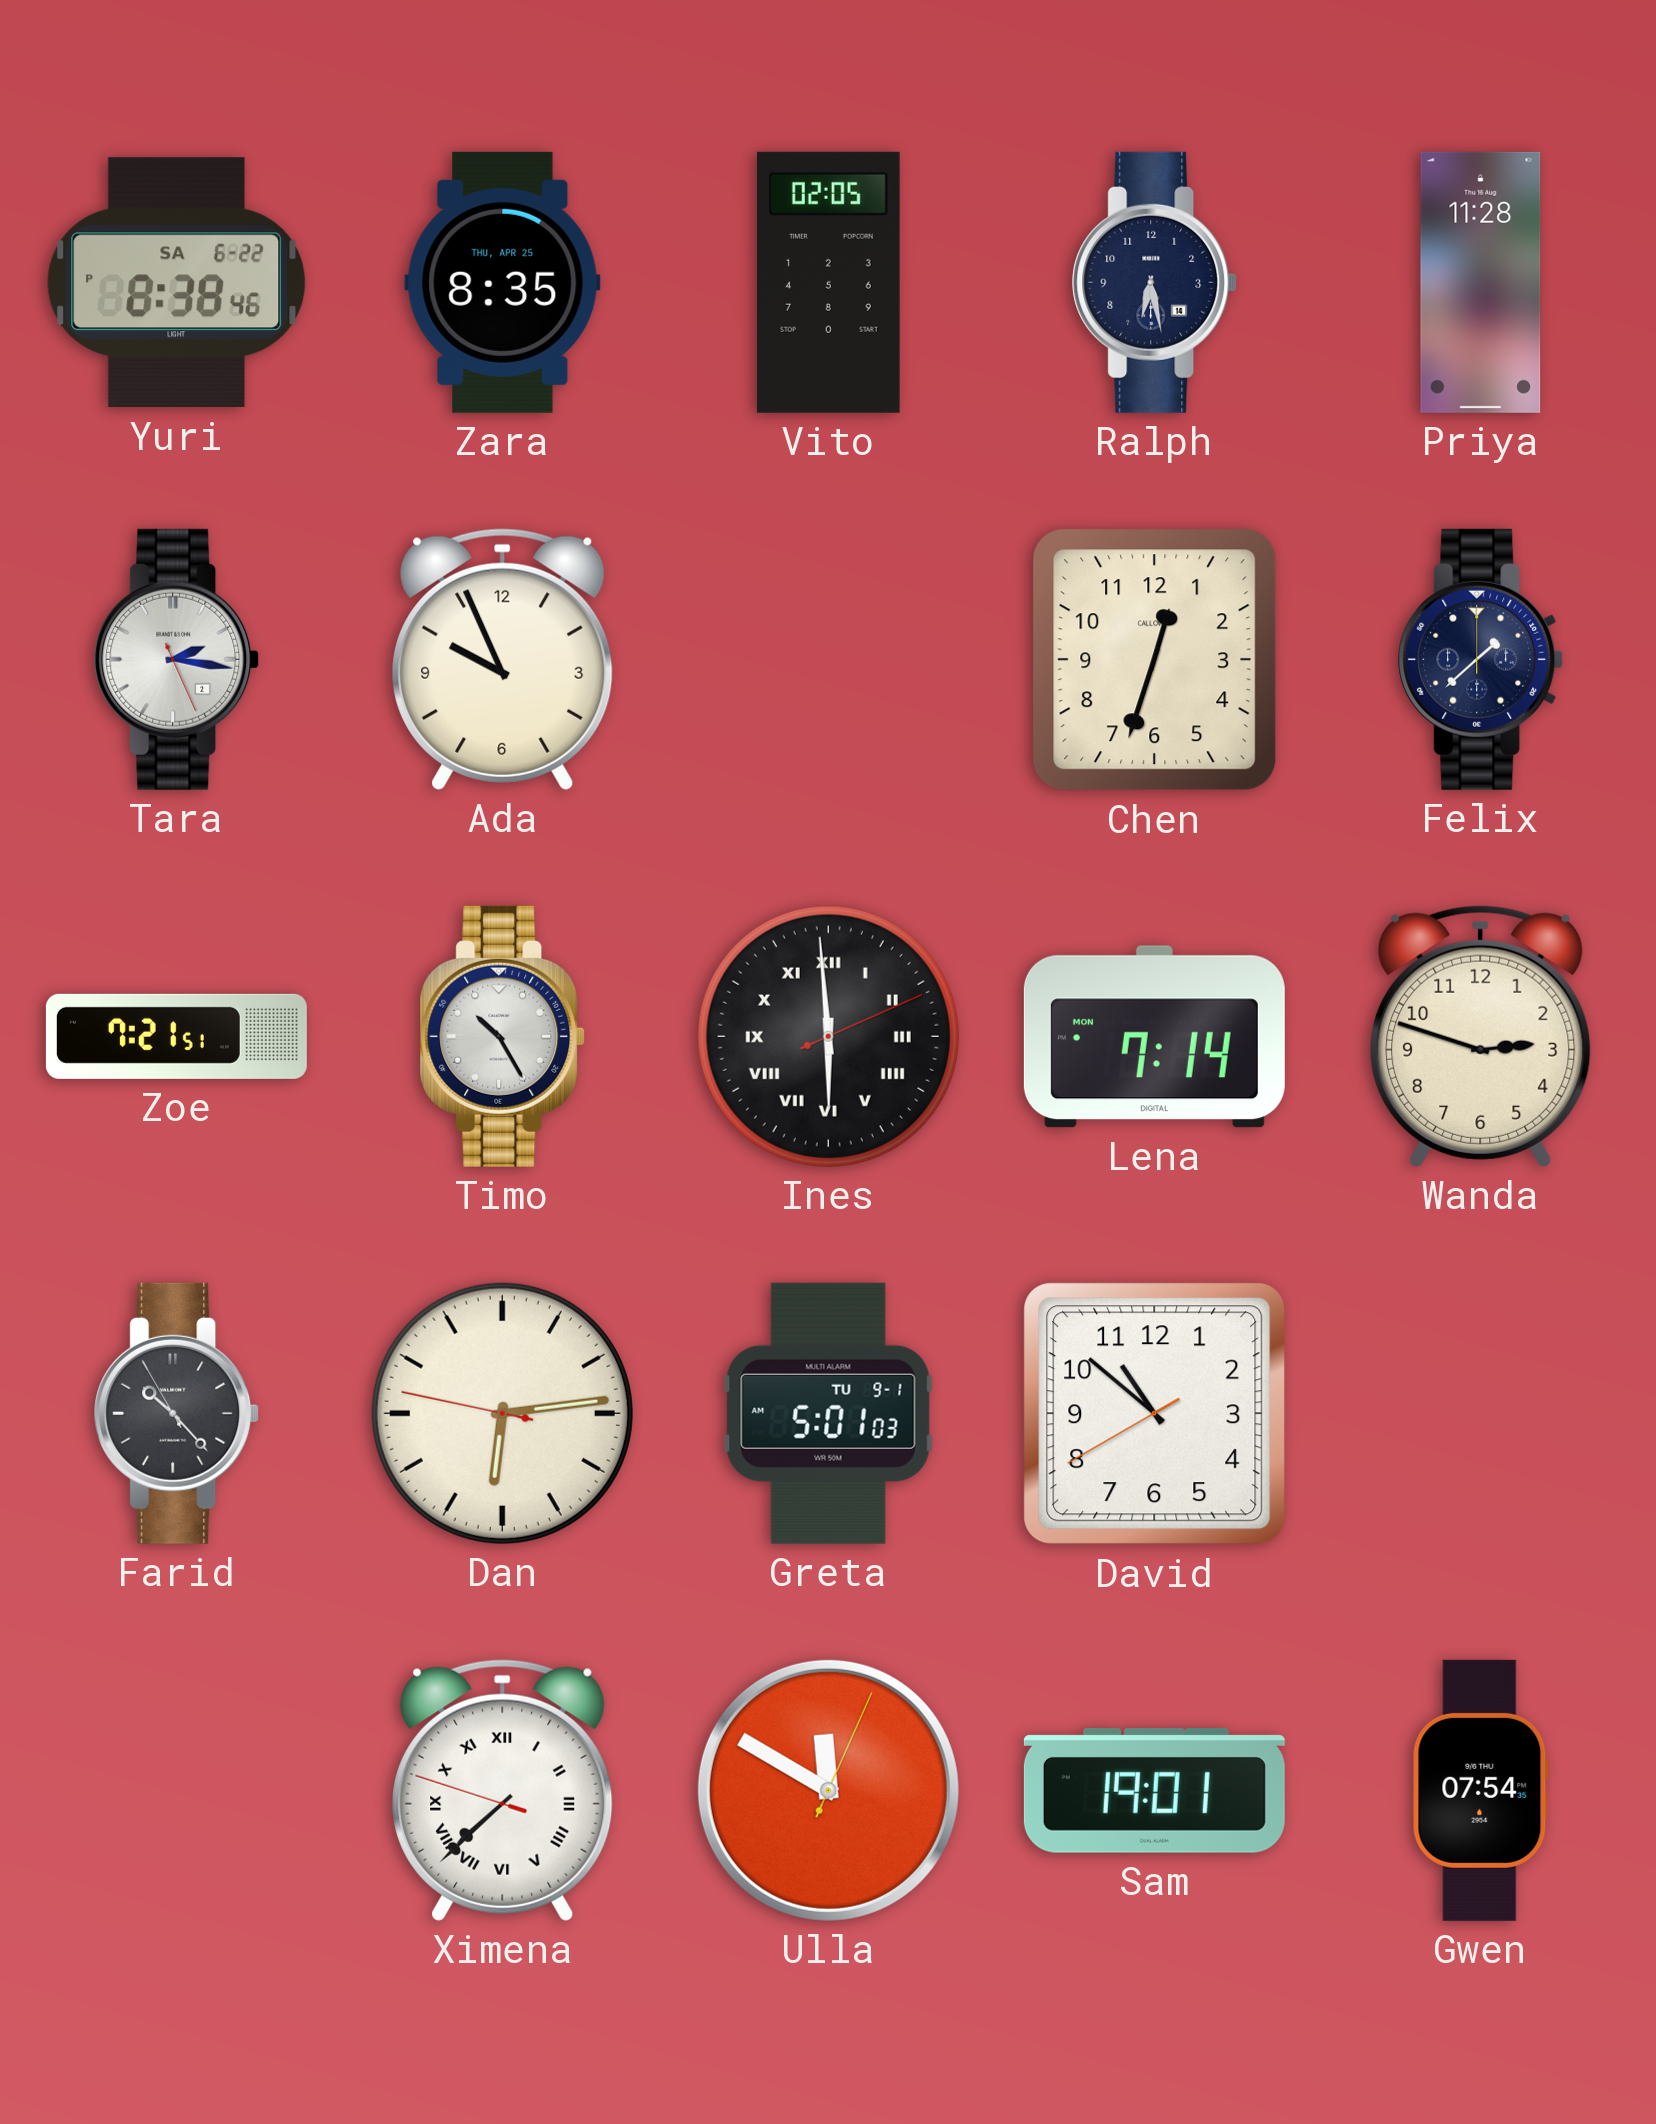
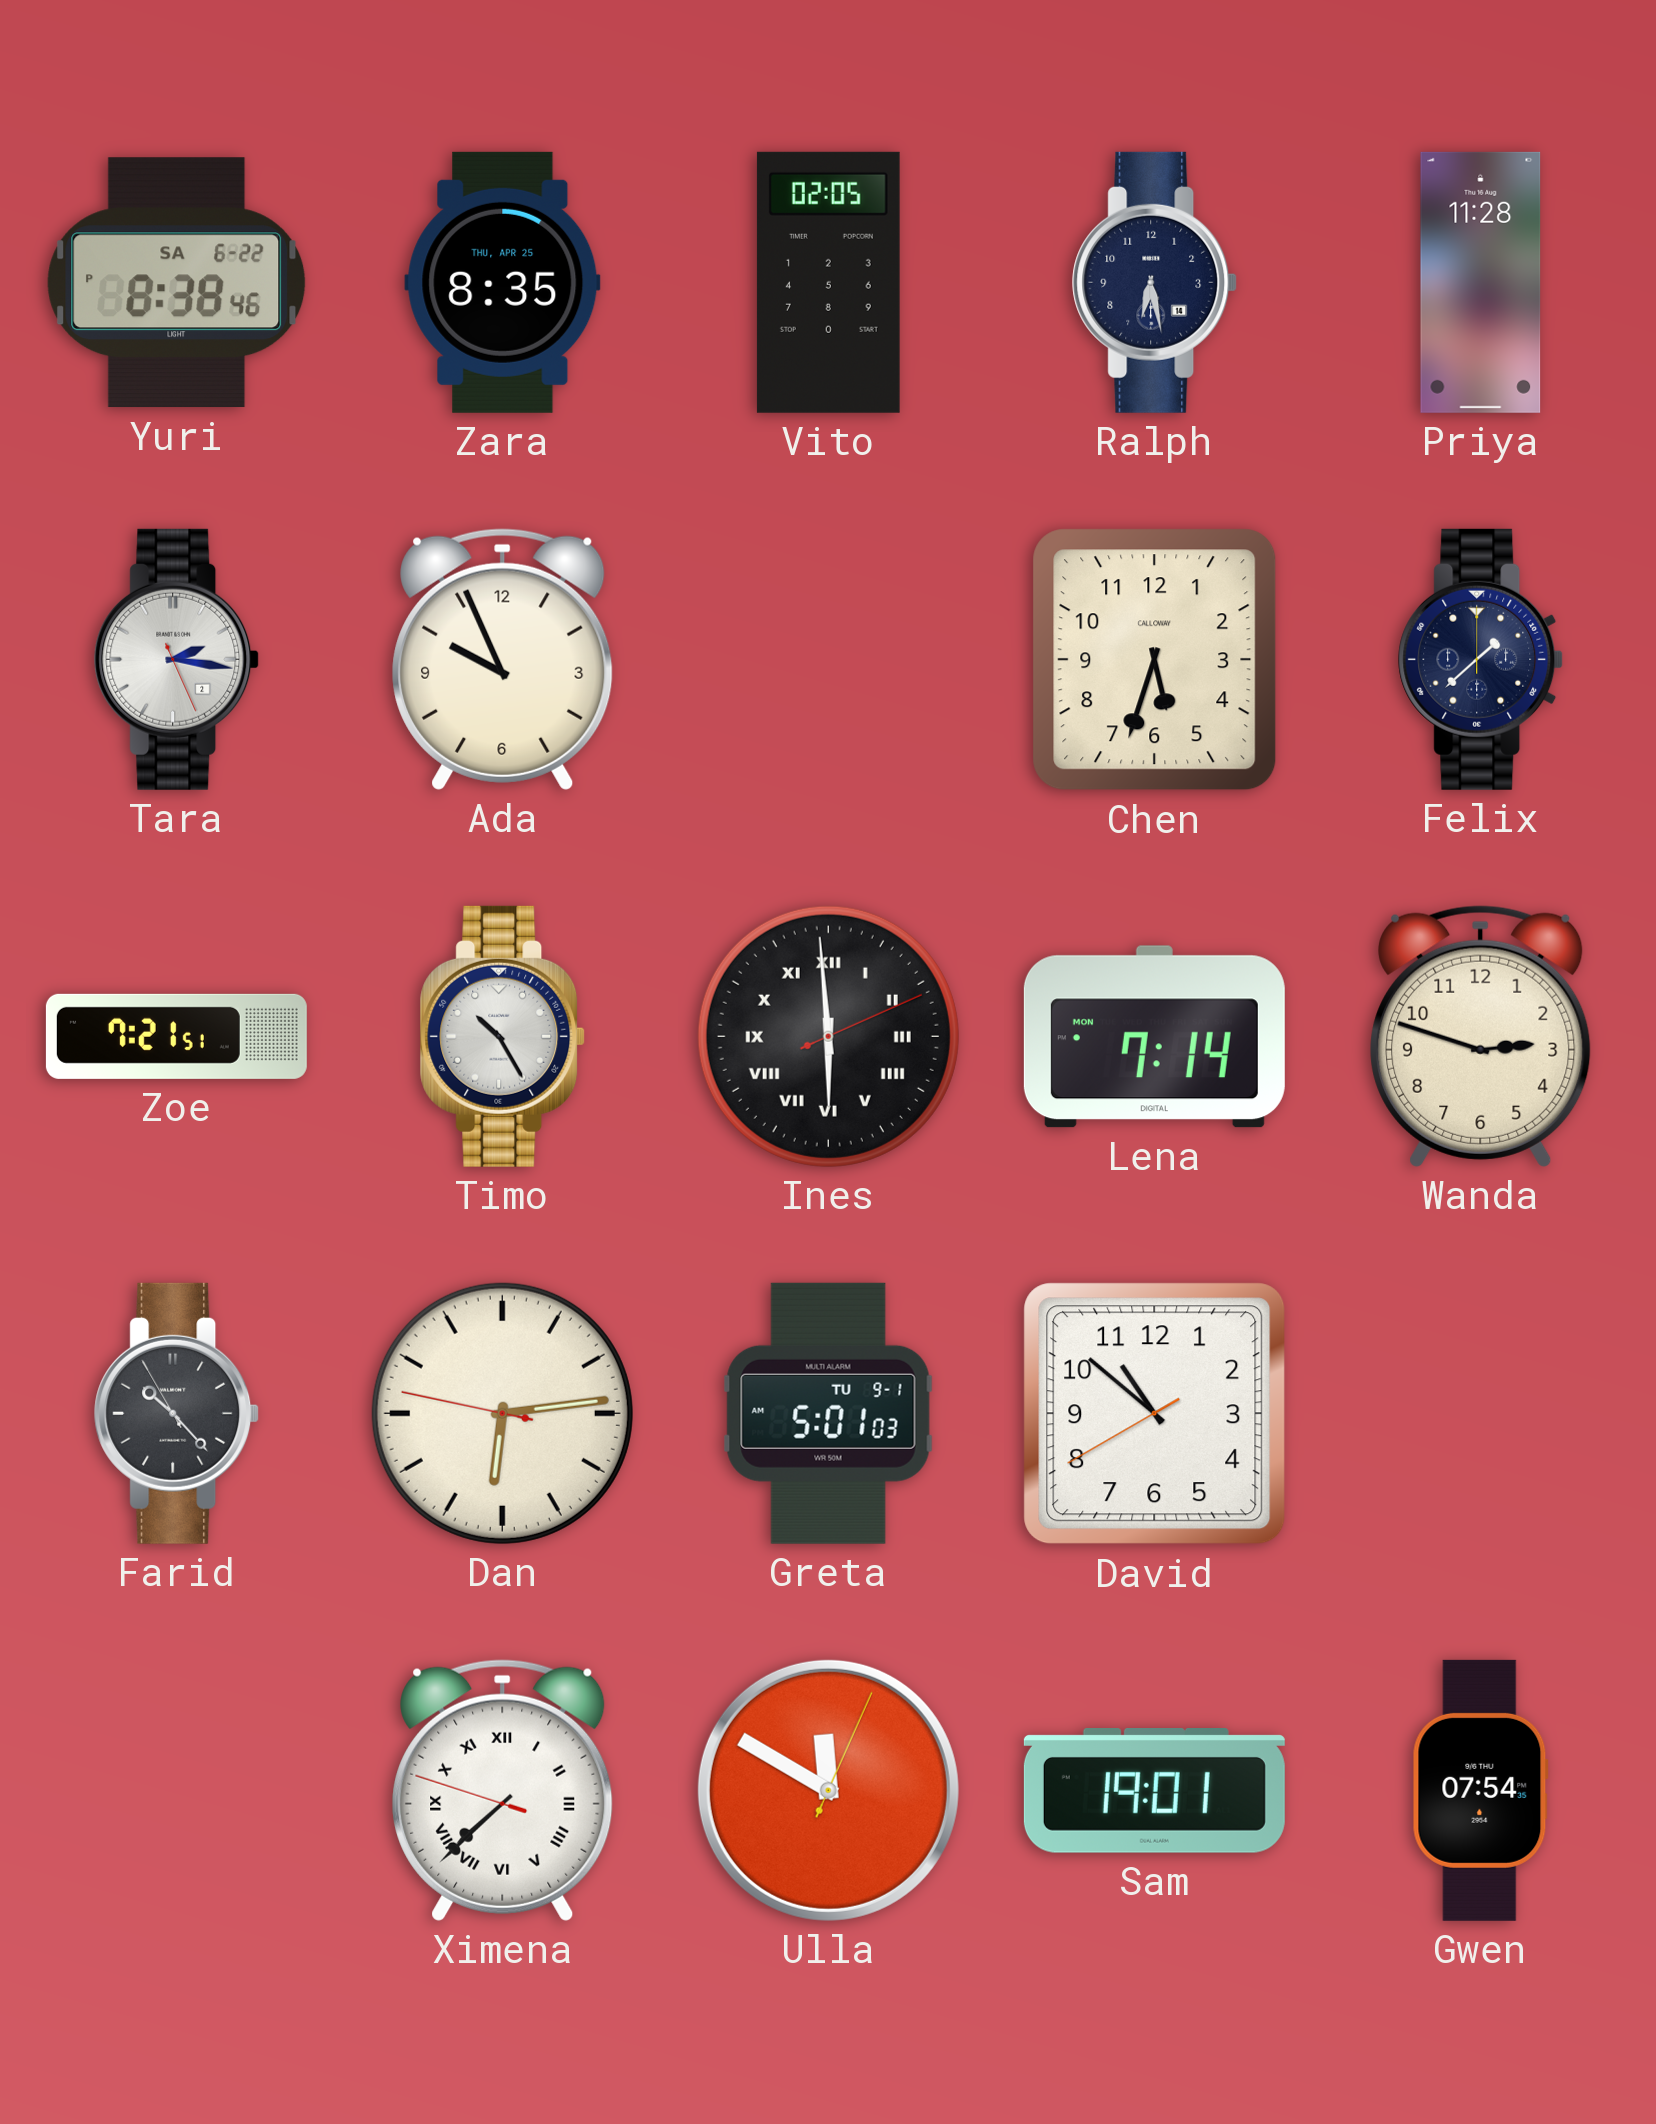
Chen: 12:33 -> 5:33 (1155, 660)
